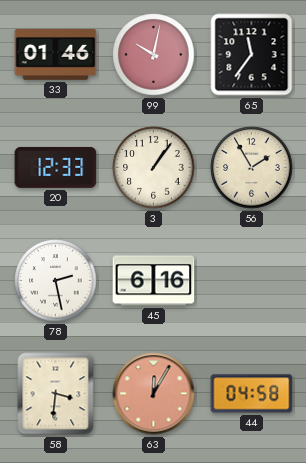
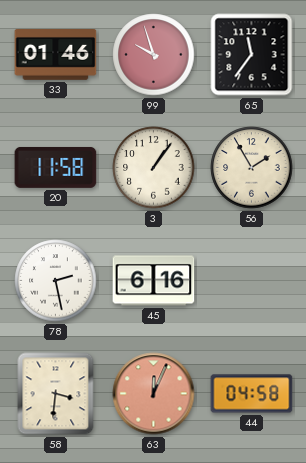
99: 10:02 -> 9:57 (154, 55)
20: 12:33 -> 11:58 (56, 167)
63: 12:05 -> 12:04 (154, 394)
